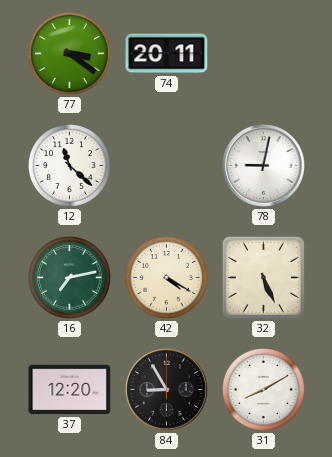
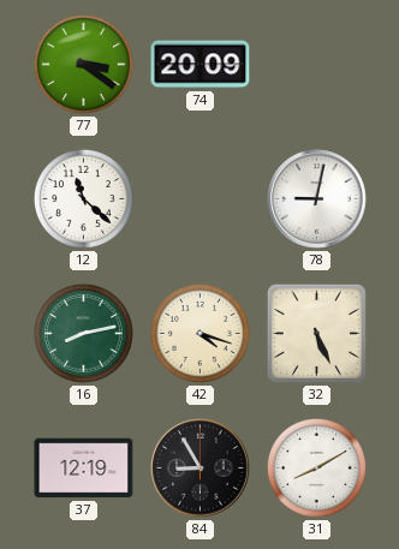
74: 20:11 -> 20:09 (201, 65)
16: 7:13 -> 8:13 (83, 333)
42: 4:20 -> 4:18 (199, 333)
37: 12:20 -> 12:19 (84, 469)
